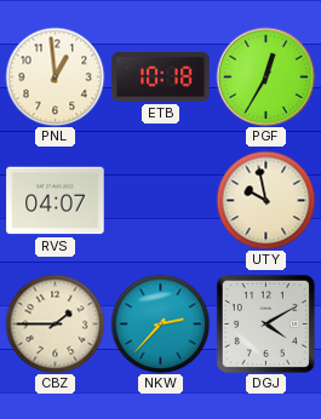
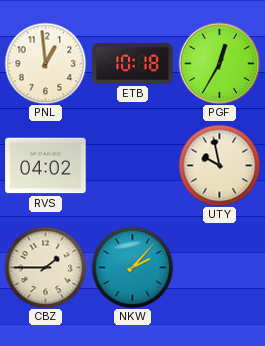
RVS: 04:07 -> 04:02 (46, 166)
NKW: 2:37 -> 2:07 (132, 267)
DGJ: 4:10 -> none (265, 323)
